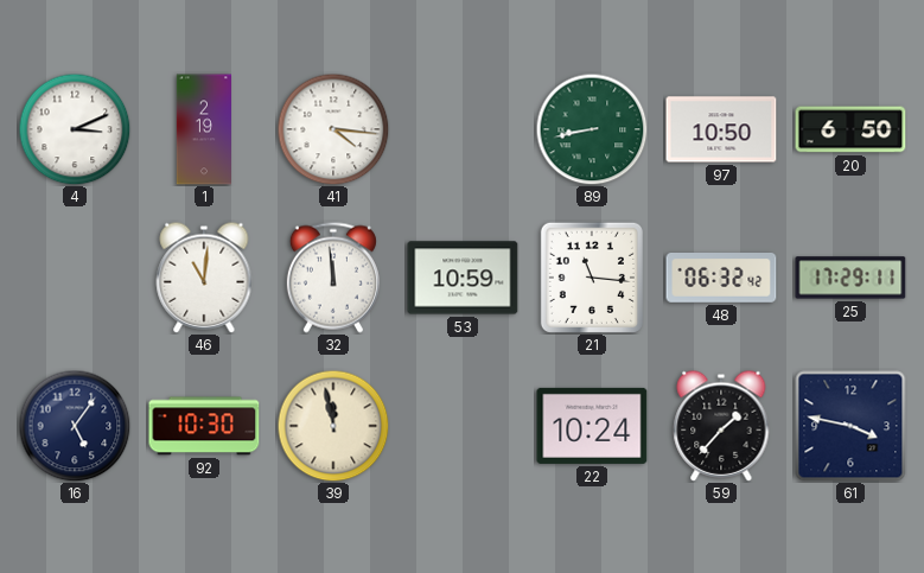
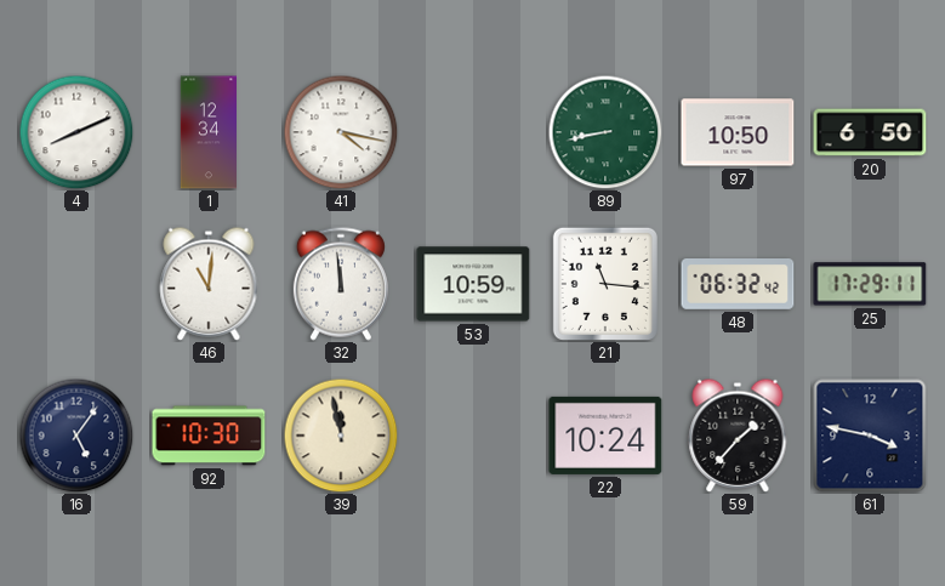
4: 3:11 -> 8:11 (76, 132)
1: 2:19 -> 12:34 (207, 132)
41: 4:16 -> 4:17 (341, 132)
